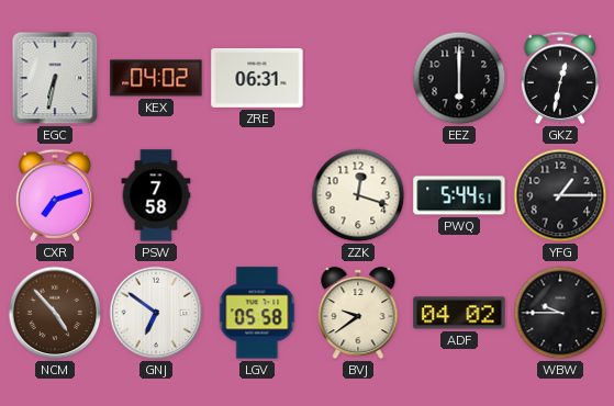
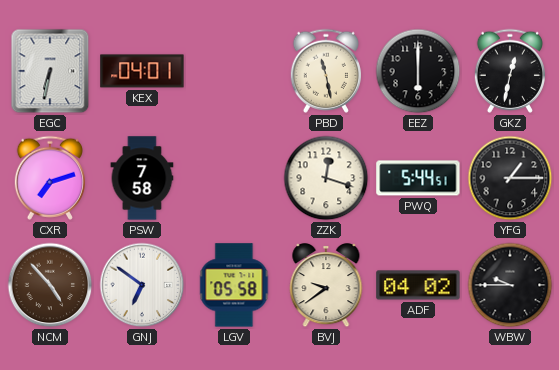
KEX: 04:02 -> 04:01 (142, 71)
ZRE: 06:31 -> none (257, 78)
PBD: none -> 11:28 (326, 71)
